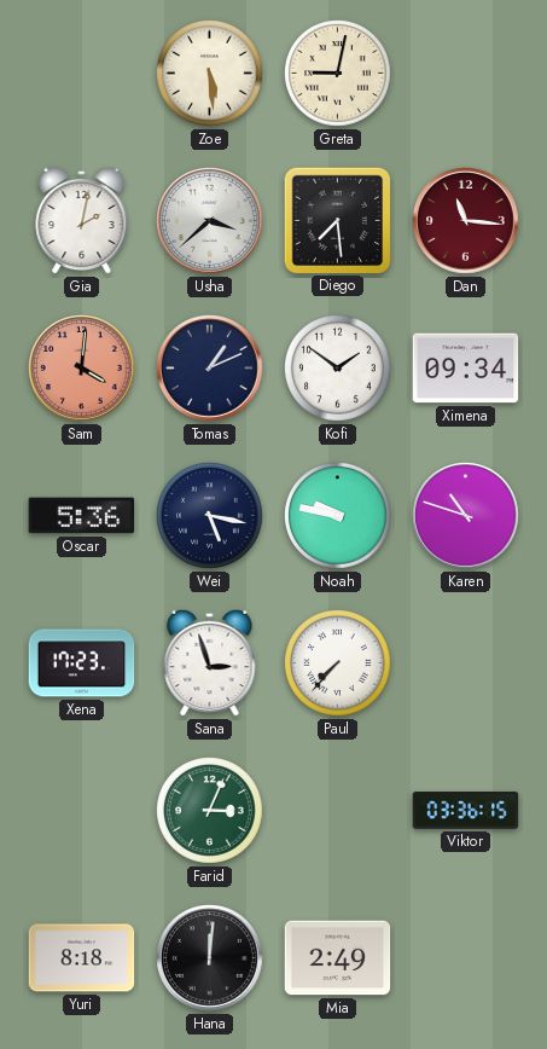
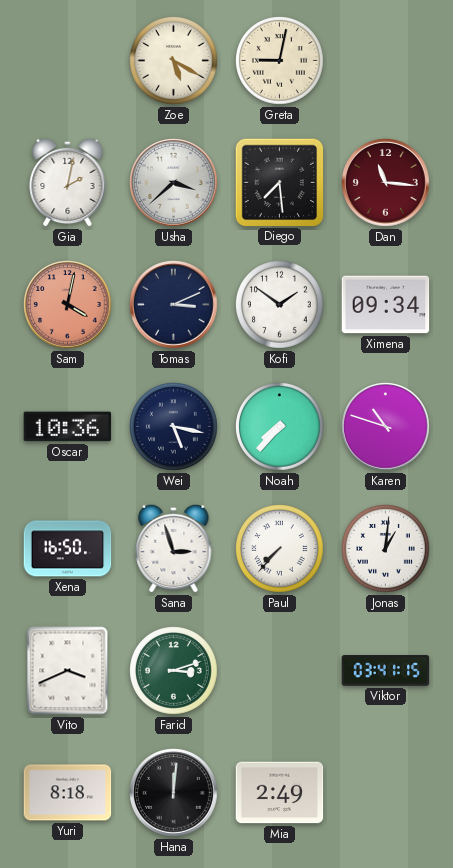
Zoe: 5:29 -> 5:20 (174, 61)
Sam: 4:01 -> 4:02 (68, 305)
Tomas: 1:11 -> 3:11 (174, 305)
Oscar: 5:36 -> 10:36 (68, 427)
Noah: 9:47 -> 7:37 (280, 427)
Xena: 17:23 -> 16:50 (68, 549)
Jonas: none -> 1:01 (386, 549)
Vito: none -> 3:41 (68, 671)
Farid: 3:04 -> 3:12 (174, 671)
Viktor: 03:36 -> 03:41 (386, 671)
